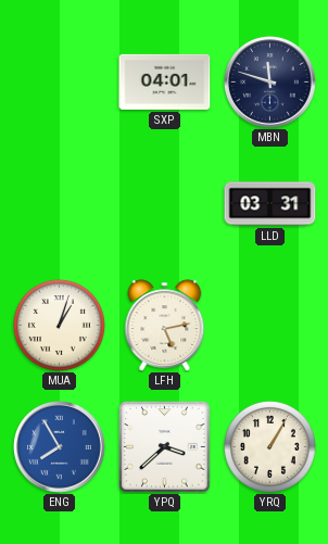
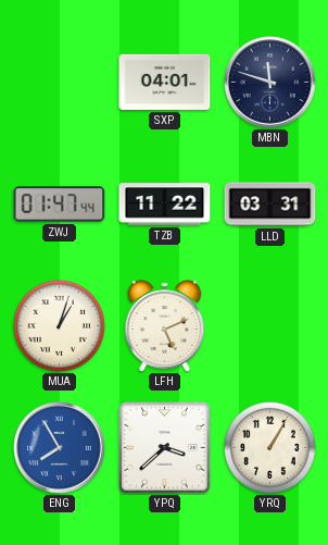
ZWJ: none -> 01:47 (60, 205)
TZB: none -> 11:22 (165, 205)
LFH: 5:13 -> 5:11 (165, 326)
